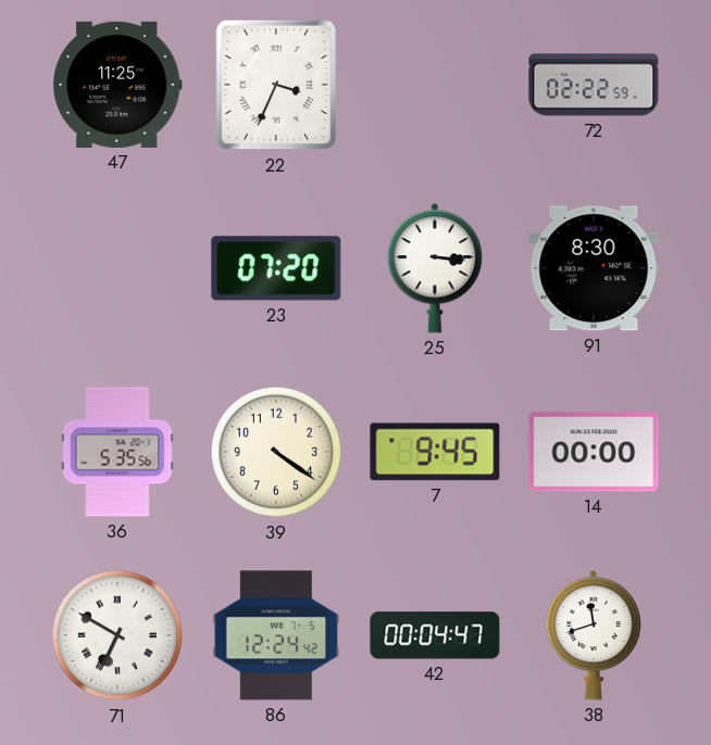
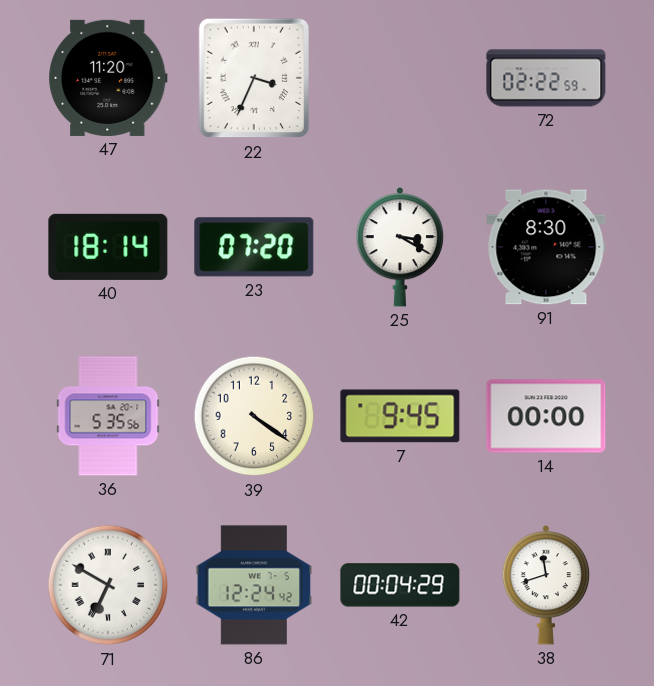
47: 11:25 -> 11:20 (108, 78)
40: none -> 18:14 (108, 247)
25: 3:16 -> 3:20 (400, 247)
42: 00:04:47 -> 00:04:29 (400, 585)
